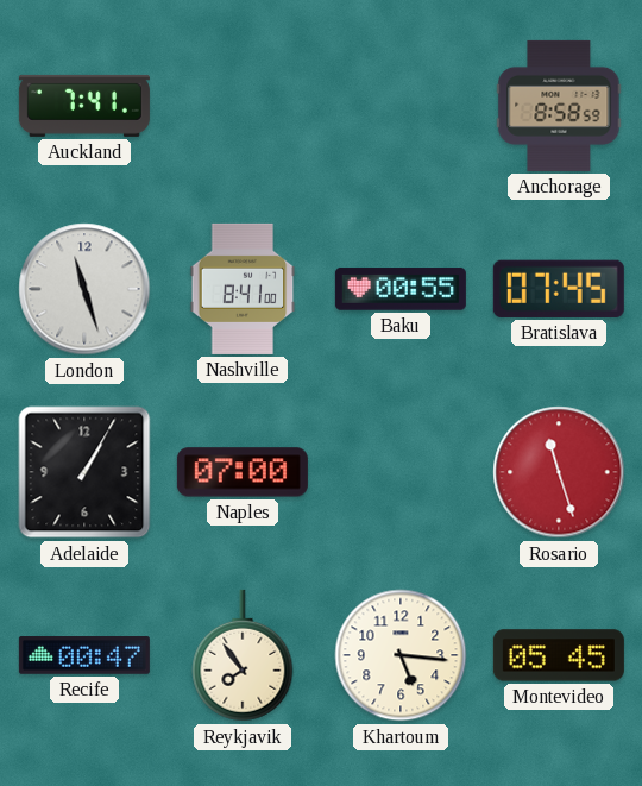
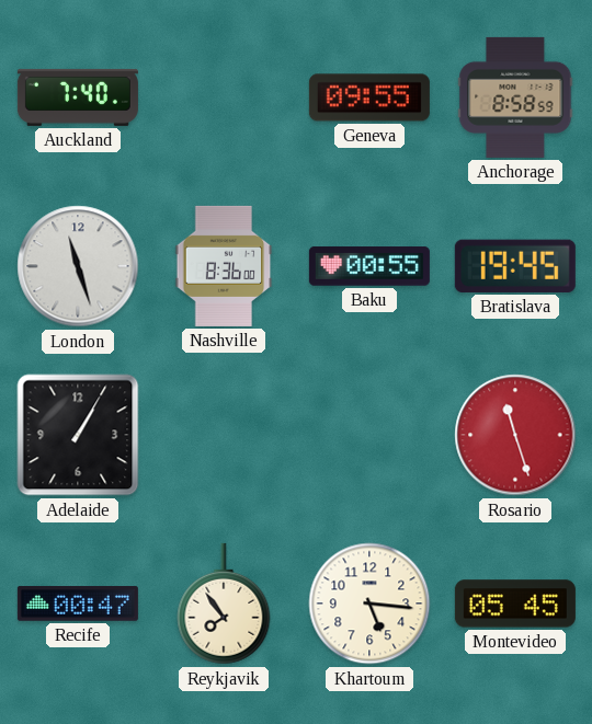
Auckland: 7:41 -> 7:40 (78, 97)
Geneva: none -> 09:55 (369, 97)
Nashville: 8:41 -> 8:36 (224, 266)
Bratislava: 07:45 -> 19:45 (515, 266)
Naples: 07:00 -> none (243, 472)
